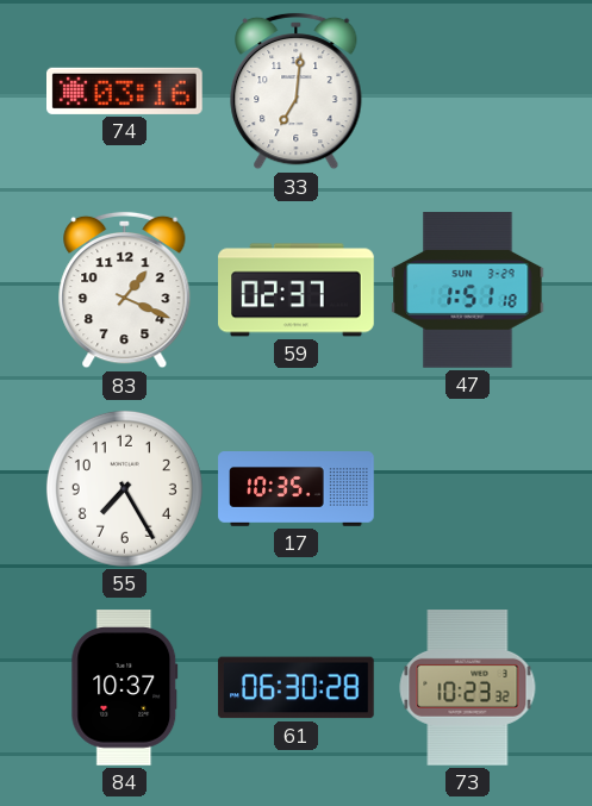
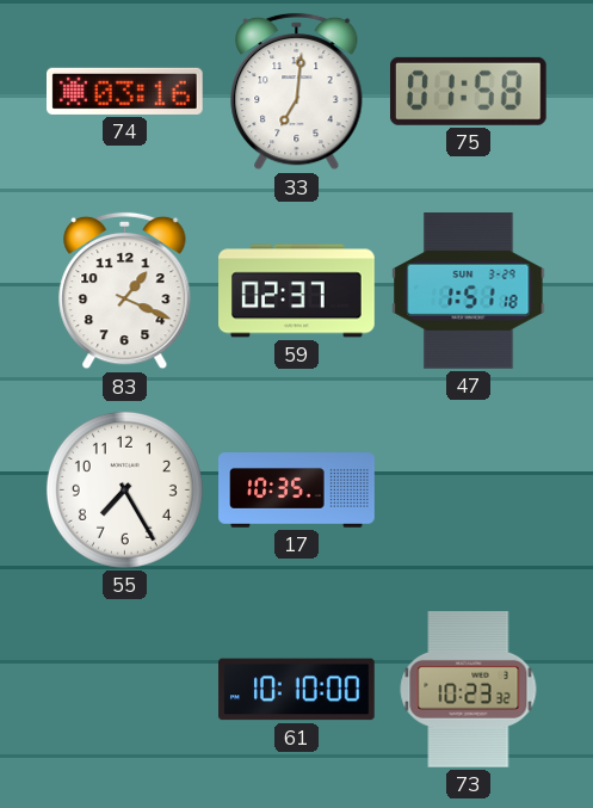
75: none -> 01:58 (468, 91)
84: 10:37 -> none (125, 688)
61: 06:30 -> 10:10 (297, 690)
